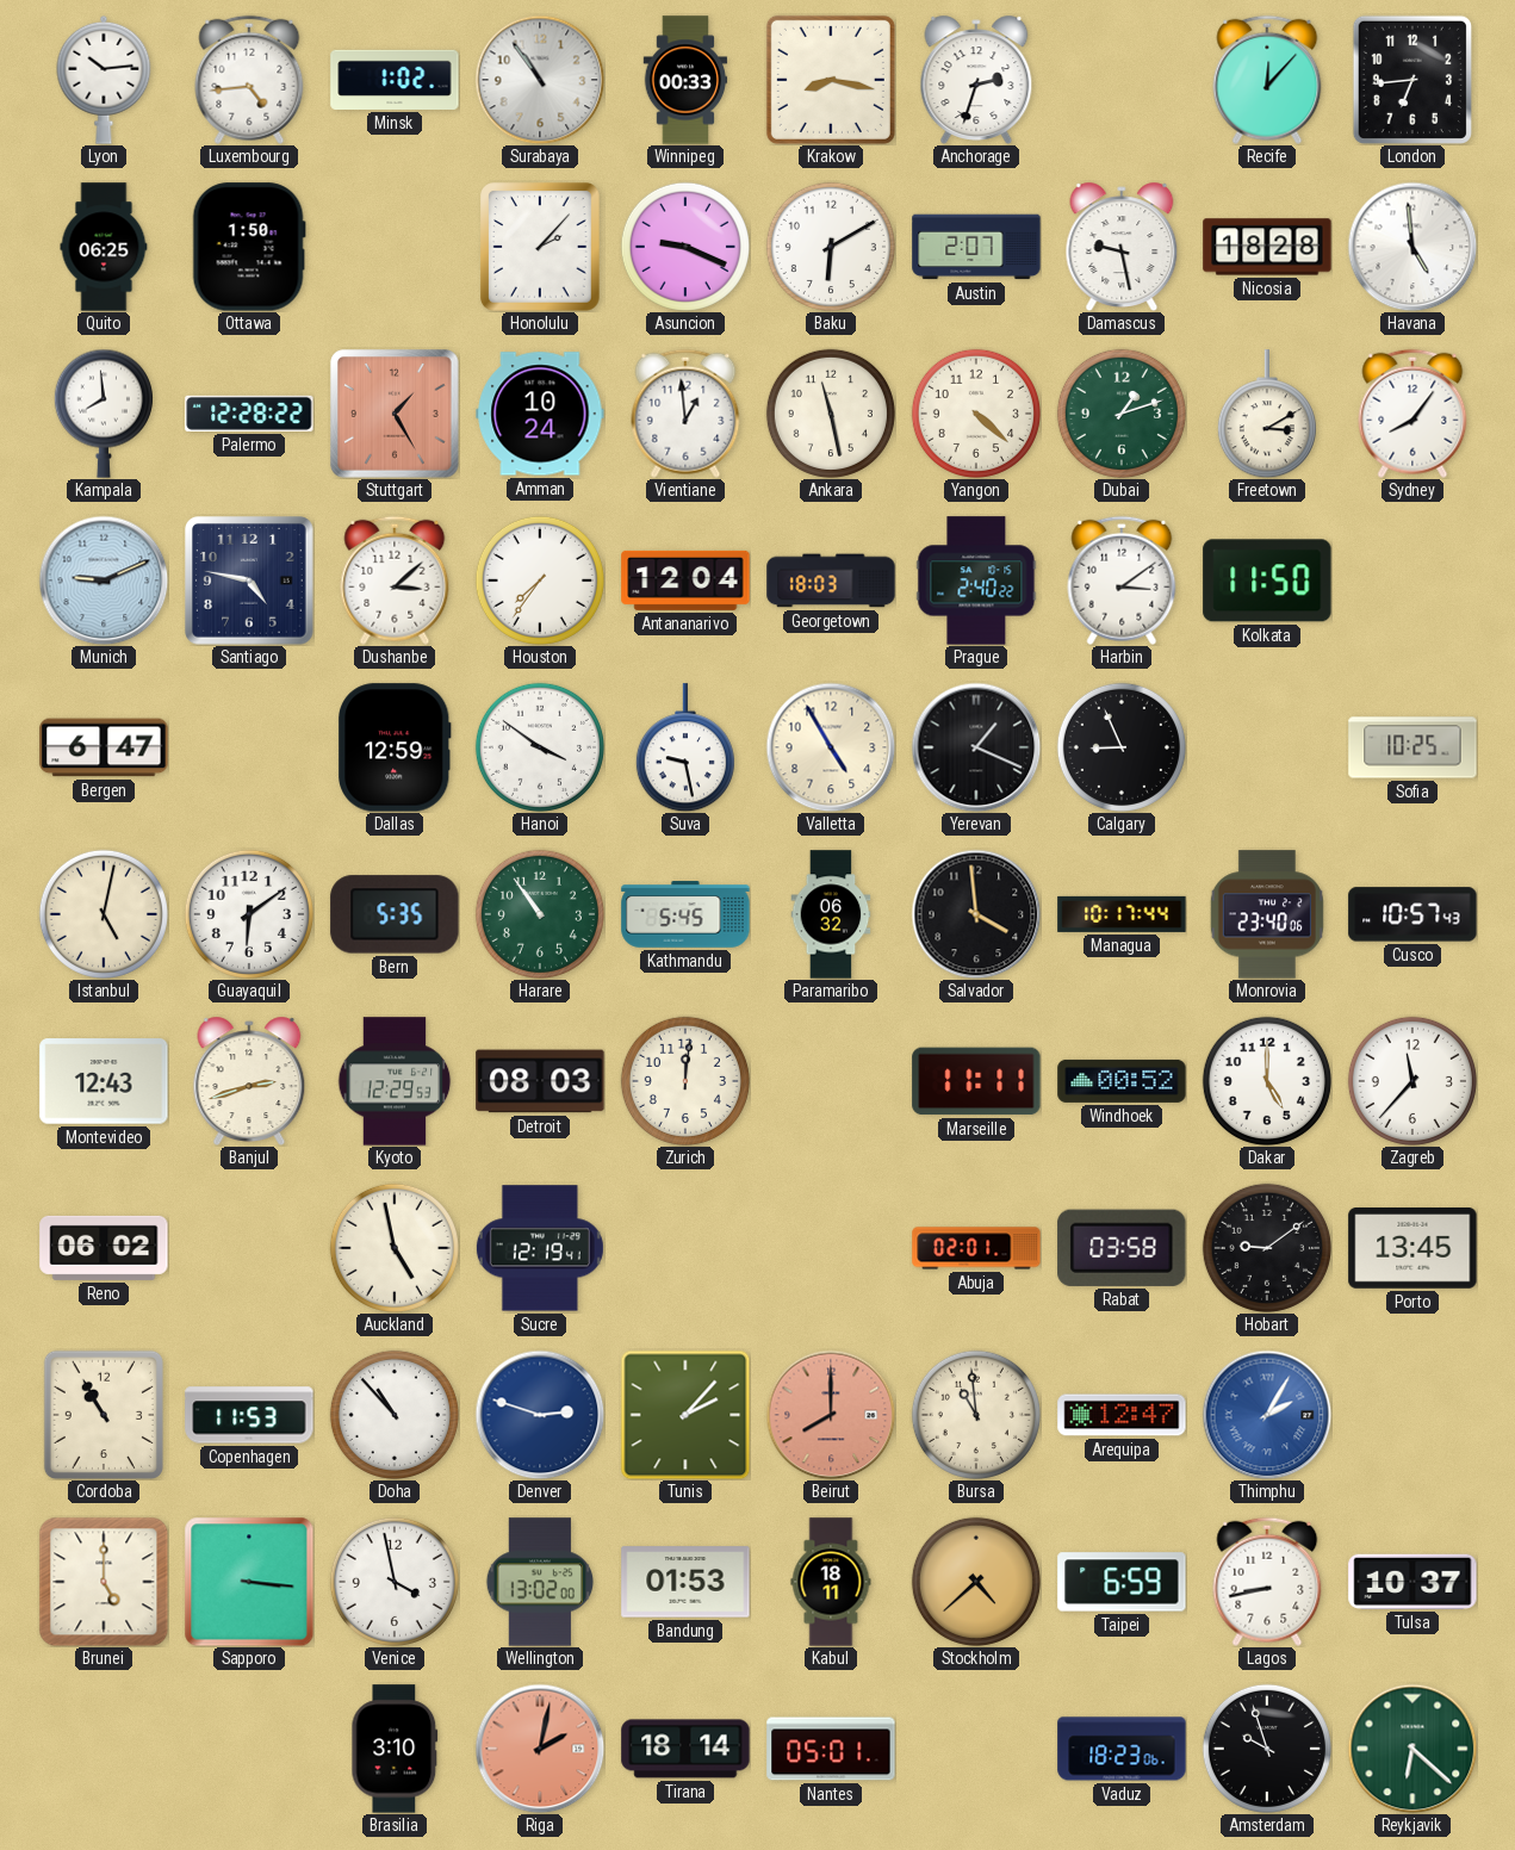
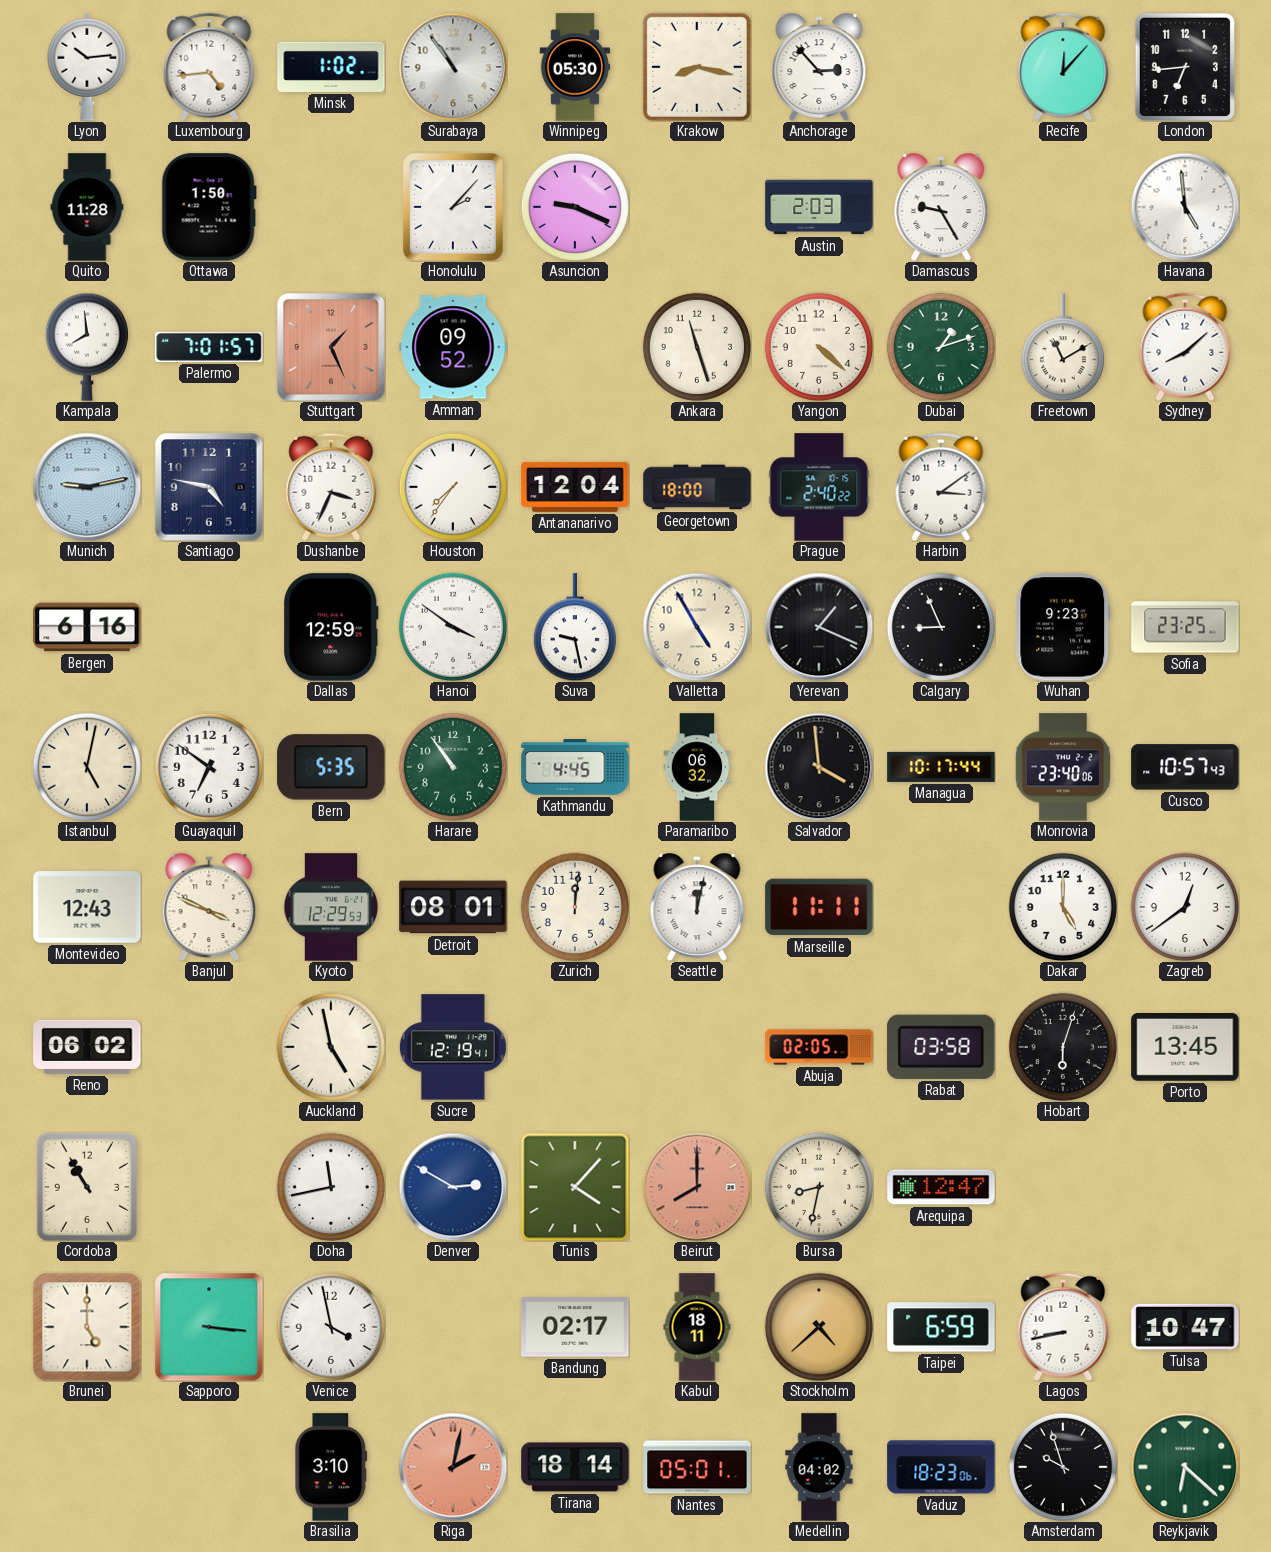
Winnipeg: 00:33 -> 05:30 (575, 67)
Anchorage: 2:33 -> 2:53 (819, 67)
Quito: 06:25 -> 11:28 (87, 207)
Baku: 6:10 -> none (831, 247)
Austin: 2:07 -> 2:03 (819, 207)
Damascus: 9:28 -> 9:25 (941, 207)
Nicosia: 18:28 -> none (1267, 247)
Palermo: 12:28 -> 7:01 (209, 347)
Stuttgart: 1:25 -> 1:26 (331, 347)
Amman: 10:24 -> 09:52 (453, 347)
Vientiane: 12:59 -> none (685, 414)
Ankara: 11:28 -> 11:27 (697, 347)
Freetown: 3:10 -> 11:10 (1063, 347)
Sydney: 8:06 -> 8:08 (1185, 347)
Munich: 9:11 -> 9:13 (87, 487)
Dushanbe: 3:08 -> 3:34 (331, 487)
Georgetown: 18:03 -> 18:00 (697, 487)
Kolkata: 11:50 -> none (1267, 581)
Bergen: 6:47 -> 6:16 (87, 627)
Wuhan: none -> 9:23 (1063, 627)
Sofia: 10:25 -> 23:25 (1185, 627)
Guayaquil: 6:09 -> 6:51 (209, 767)
Kathmandu: 5:45 -> 4:45 (575, 767)
Banjul: 2:42 -> 3:49 (209, 907)
Detroit: 08:03 -> 08:01 (453, 907)
Seattle: none -> 12:02 (697, 907)
Windhoek: 00:52 -> none (1122, 1081)
Zagreb: 11:37 -> 12:39 (1185, 907)
Abuja: 02:01 -> 02:05 (819, 1047)
Hobart: 9:09 -> 6:03 (1063, 1047)
Copenhagen: 11:53 -> none (249, 1415)
Doha: 10:53 -> 11:43 (331, 1187)
Denver: 2:48 -> 2:50 (453, 1187)
Tunis: 2:07 -> 4:07 (575, 1187)
Bursa: 10:59 -> 8:32 (819, 1187)
Thimphu: 2:05 -> none (1267, 1415)
Wellington: 13:02 -> none (540, 1582)
Bandung: 01:53 -> 02:17 (575, 1327)
Tulsa: 10:37 -> 10:47 (1185, 1327)
Medellin: none -> 04:02 (819, 1467)
